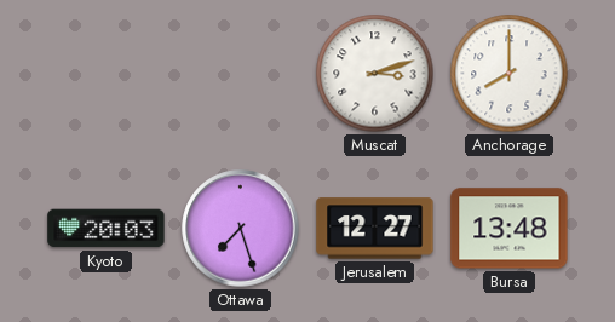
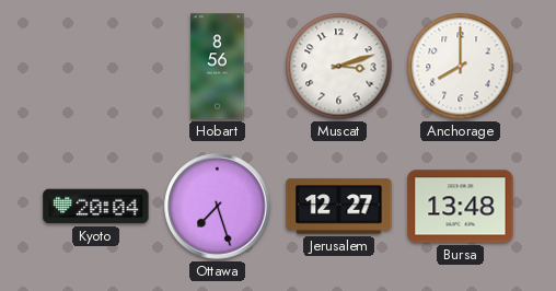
Hobart: none -> 8:56 (218, 67)
Kyoto: 20:03 -> 20:04 (96, 207)
